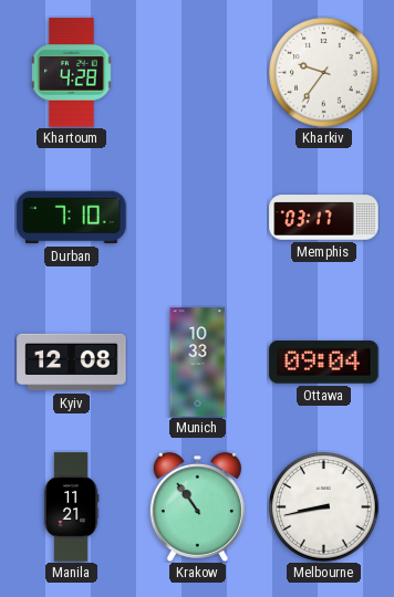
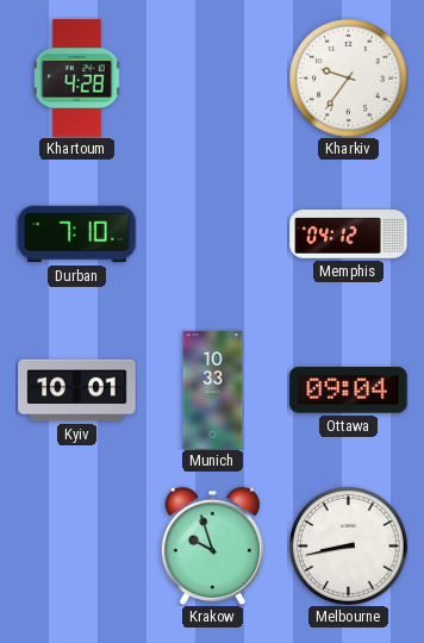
Memphis: 03:17 -> 04:12 (349, 235)
Kyiv: 12:08 -> 10:01 (77, 391)
Manila: 11:21 -> none (71, 507)
Krakow: 10:54 -> 9:57 (212, 545)
